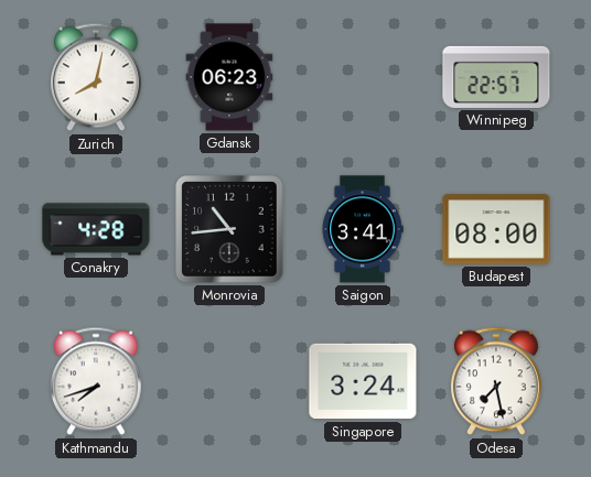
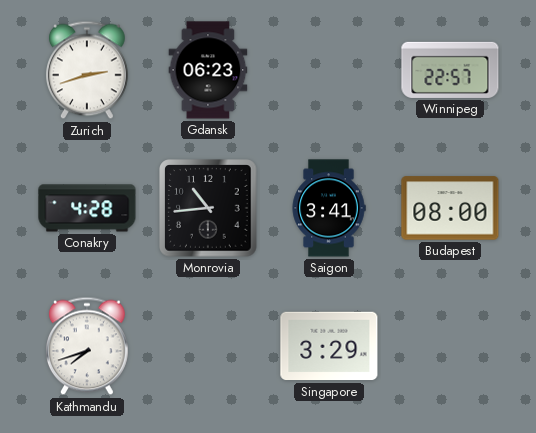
Zurich: 8:02 -> 2:42 (87, 70)
Singapore: 3:24 -> 3:29 (329, 346)
Odesa: 7:28 -> none (496, 381)
